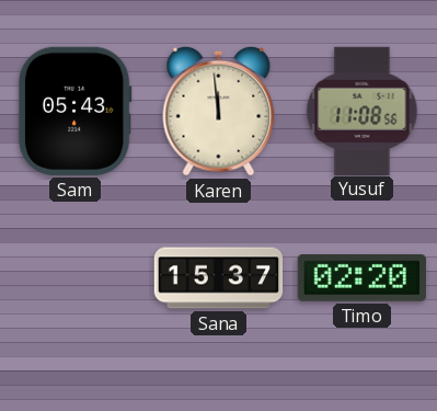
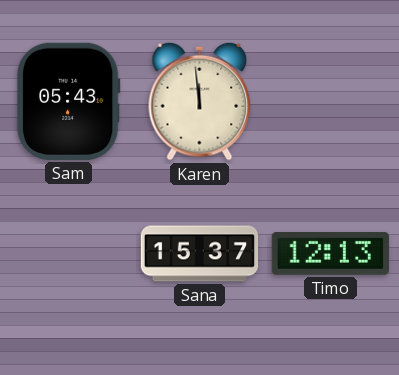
Yusuf: 11:08 -> none (363, 111)
Timo: 02:20 -> 12:13 (330, 254)
